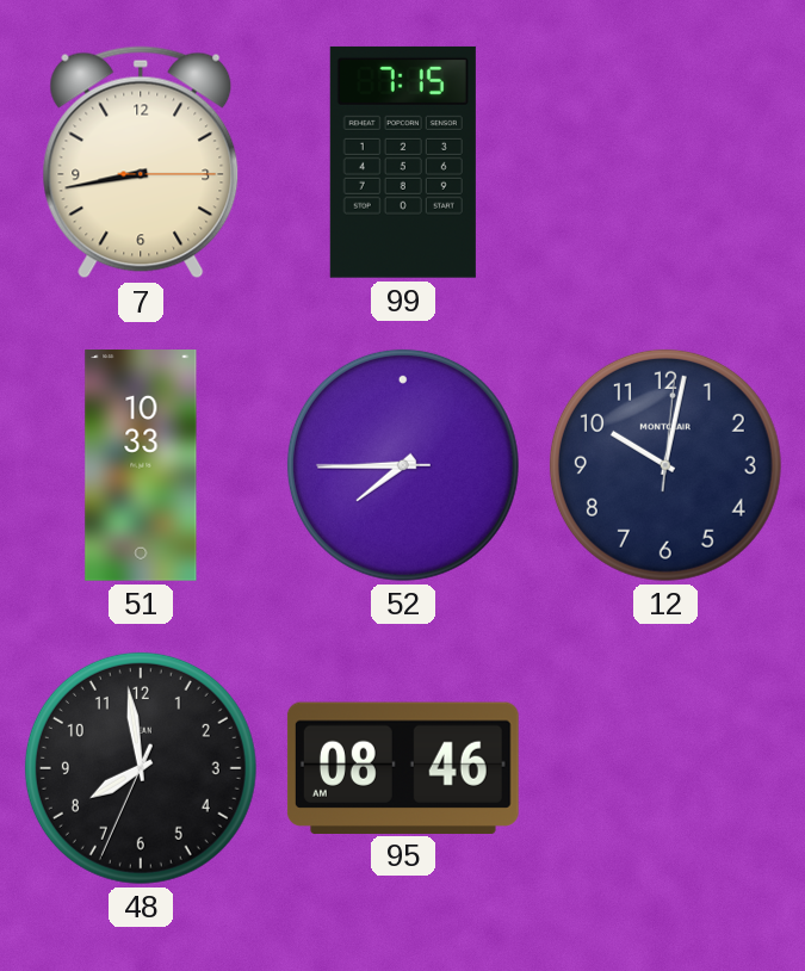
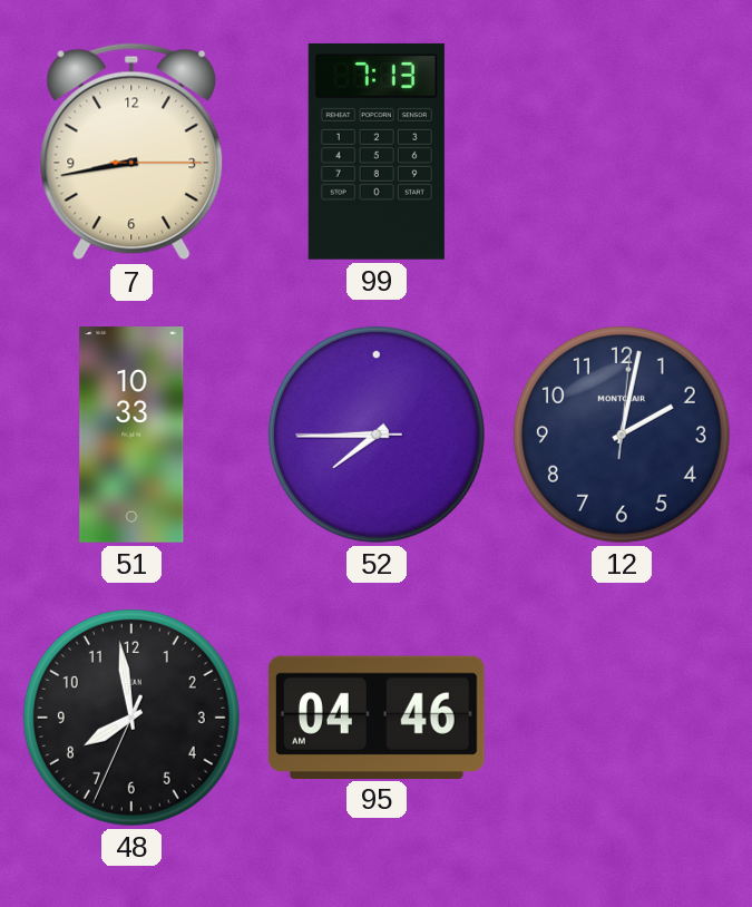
99: 7:15 -> 7:13 (377, 152)
12: 10:02 -> 2:02 (622, 435)
95: 08:46 -> 04:46 (377, 716)
